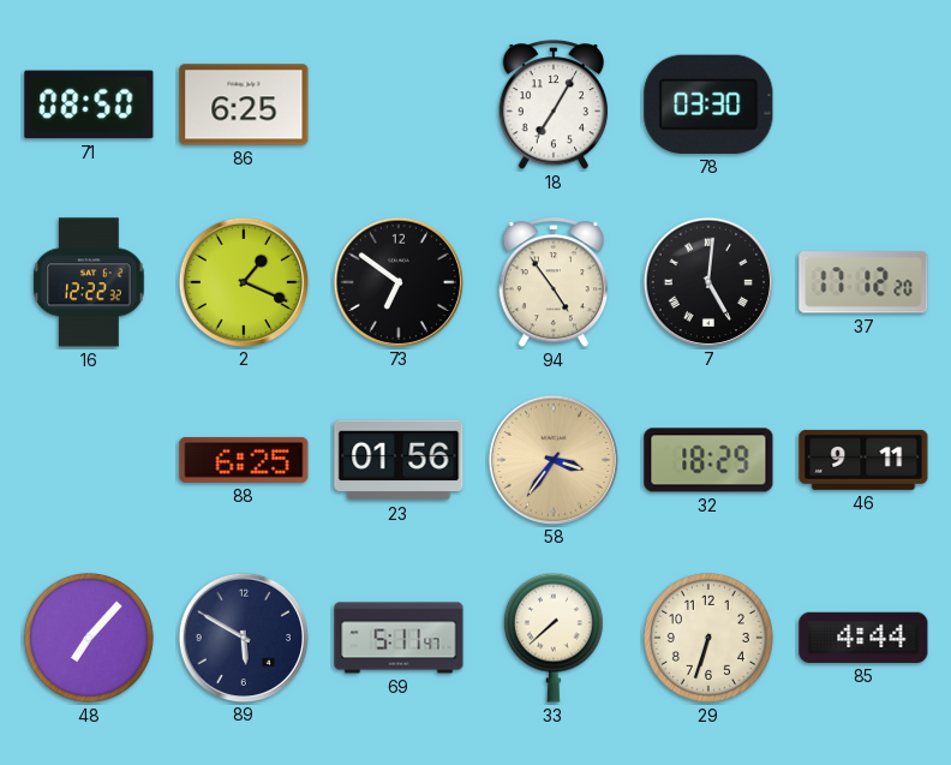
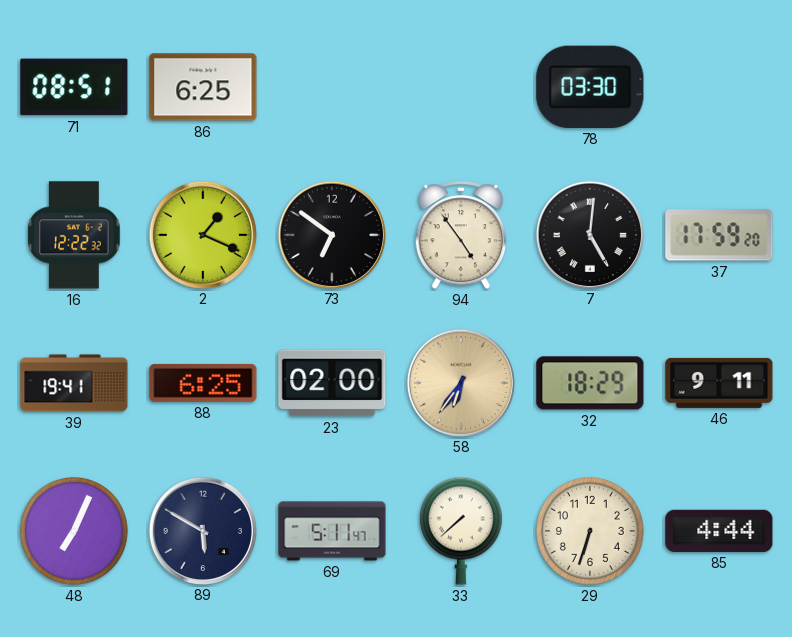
71: 08:50 -> 08:51 (74, 87)
18: 7:05 -> none (554, 106)
37: 17:12 -> 17:59 (719, 235)
39: none -> 19:41 (74, 383)
23: 01:56 -> 02:00 (332, 383)
58: 3:36 -> 6:36 (460, 382)
48: 7:07 -> 7:04 (74, 531)
